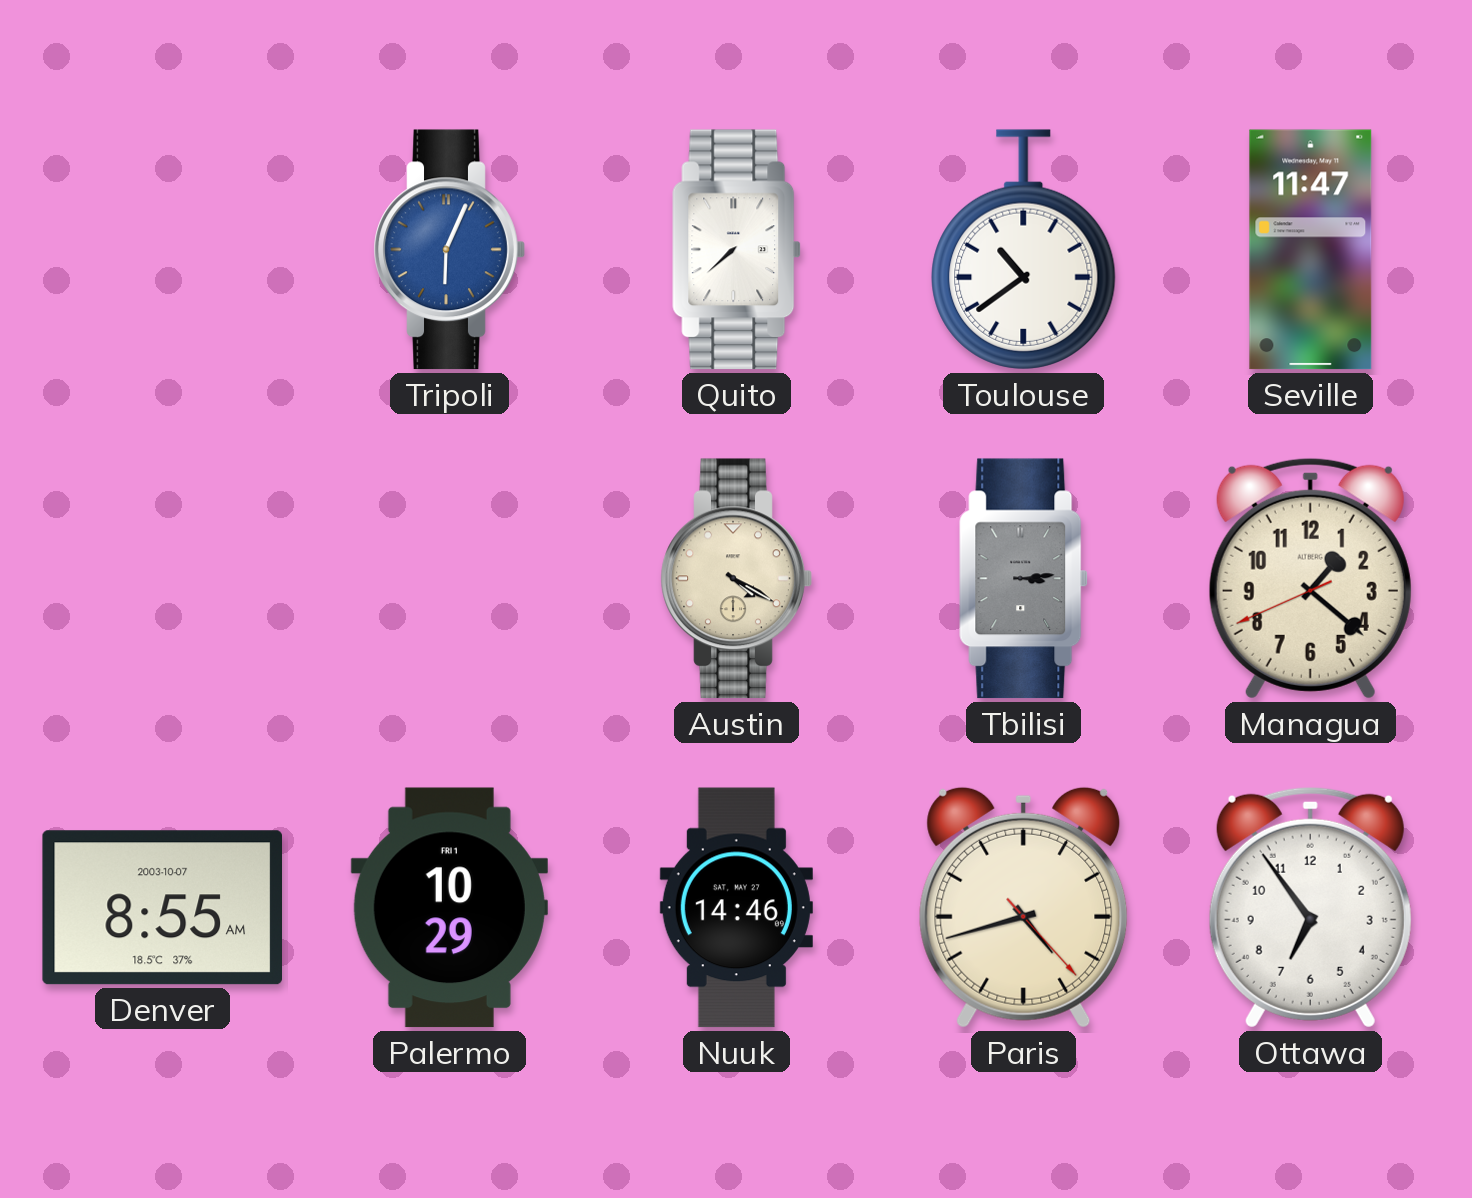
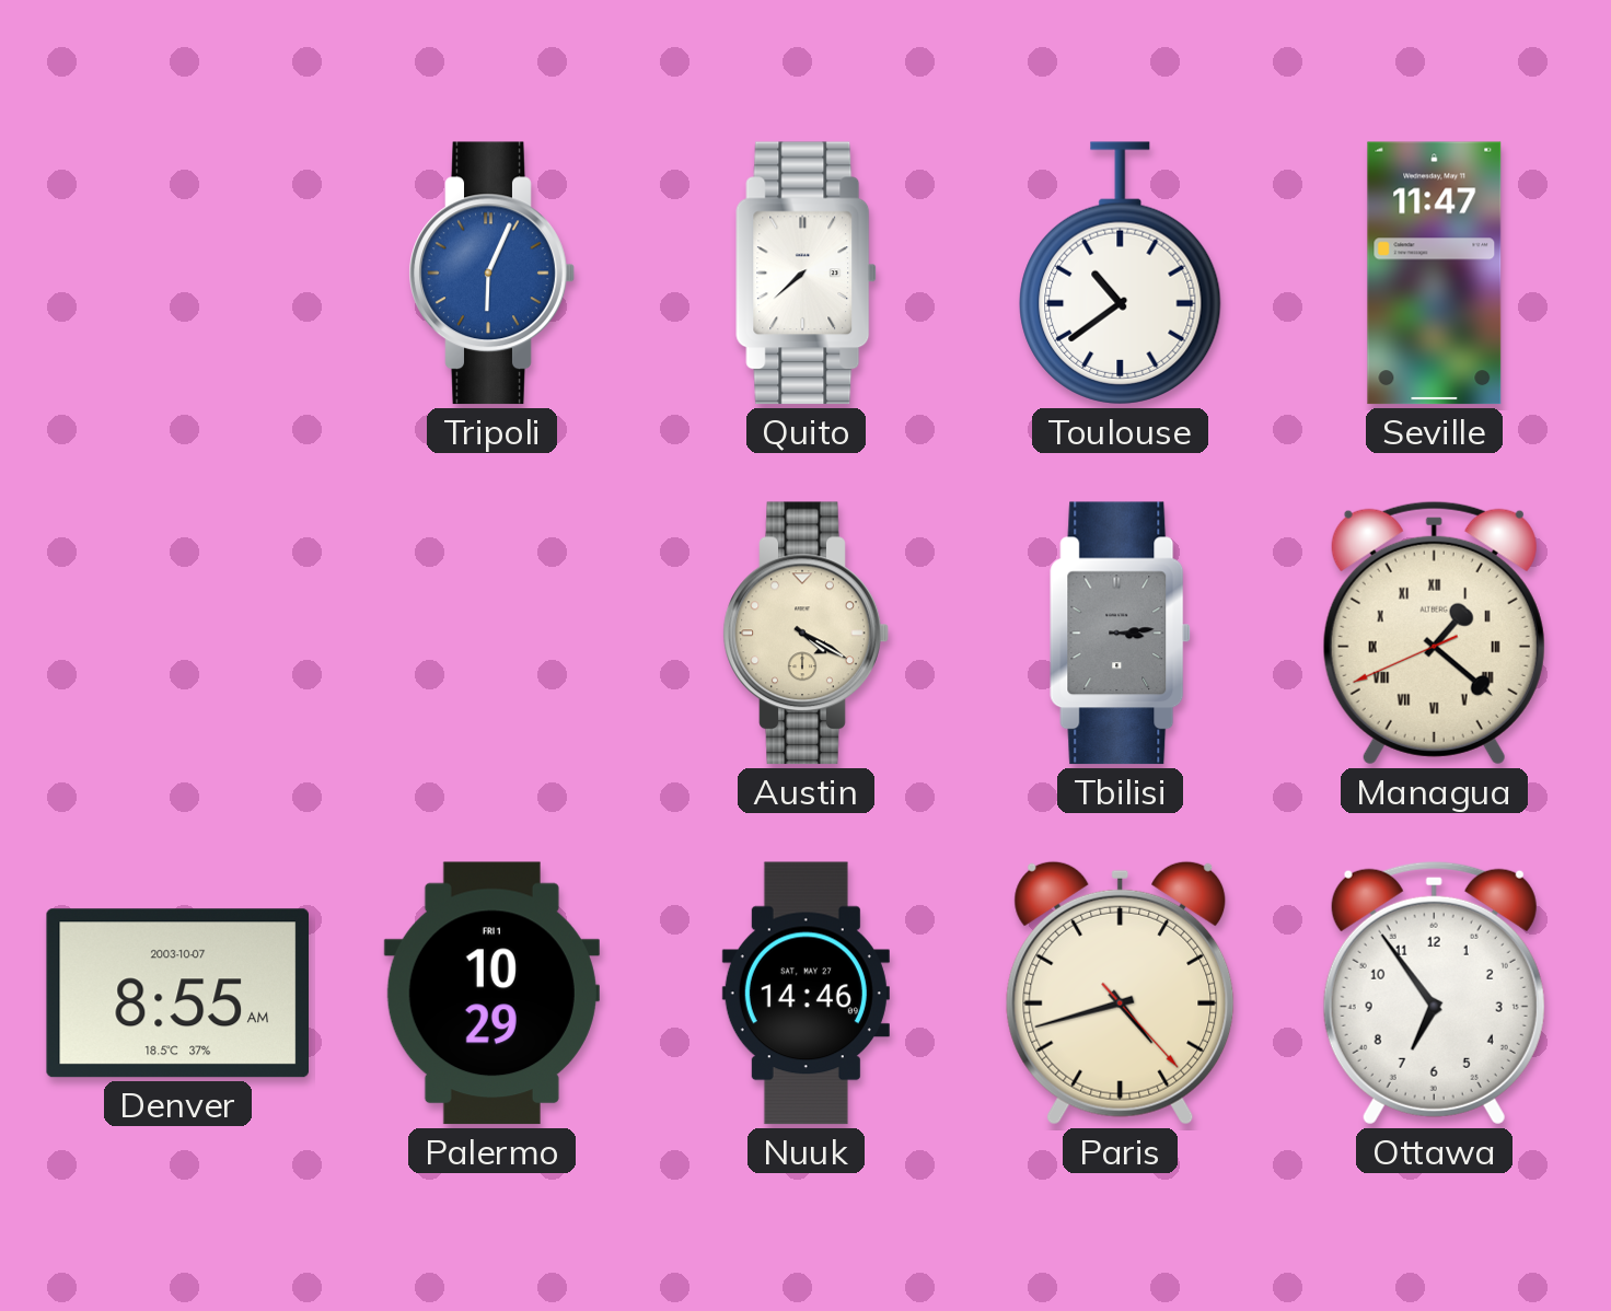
Managua numerals: Arabic -> Roman (1434, 633)
